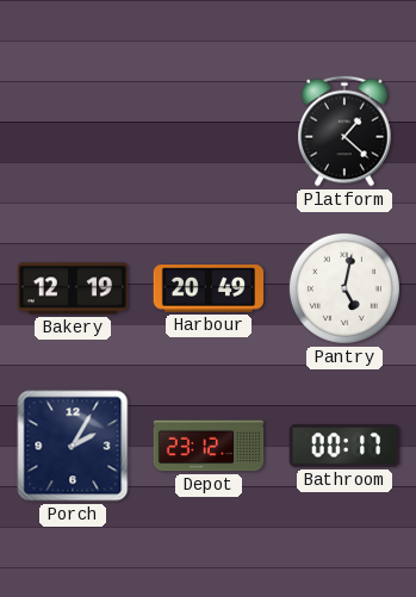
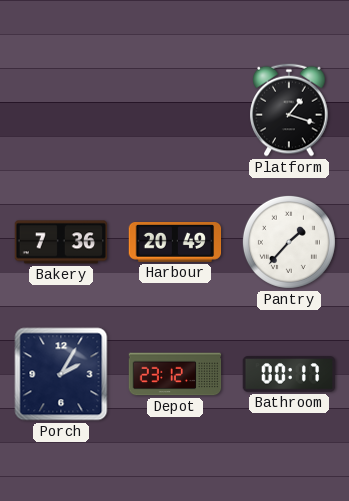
Platform: 1:22 -> 1:18 (289, 110)
Bakery: 12:19 -> 7:36 (61, 242)
Pantry: 5:02 -> 1:37 (289, 242)
